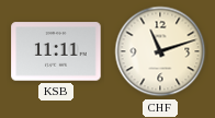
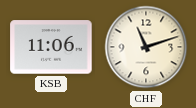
KSB: 11:11 -> 11:06 (51, 47)
